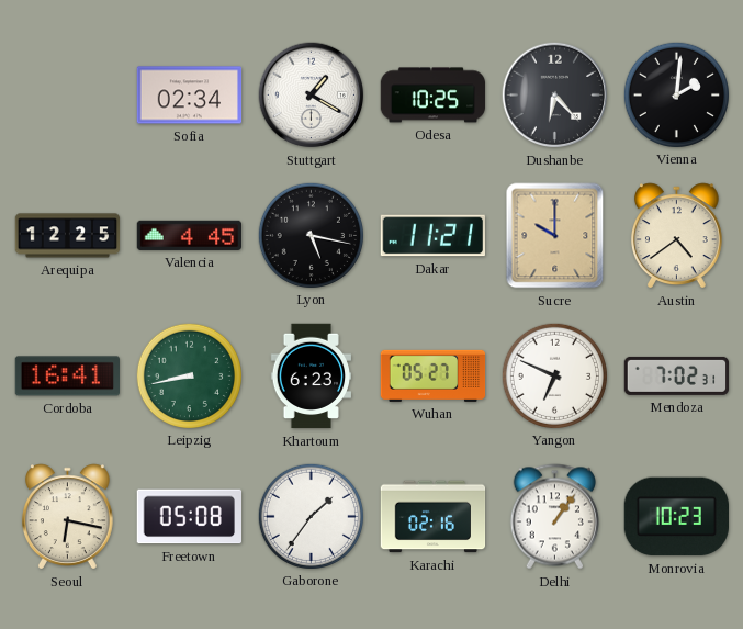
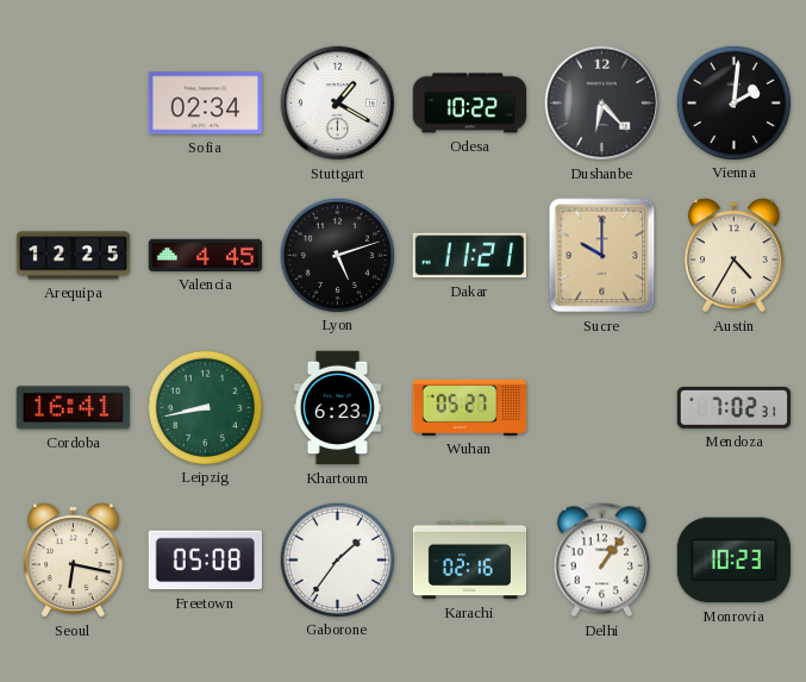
Odesa: 10:25 -> 10:22 (470, 104)
Lyon: 5:17 -> 5:12 (337, 255)
Austin: 4:39 -> 4:35 (733, 256)
Yangon: 6:49 -> none (554, 375)
